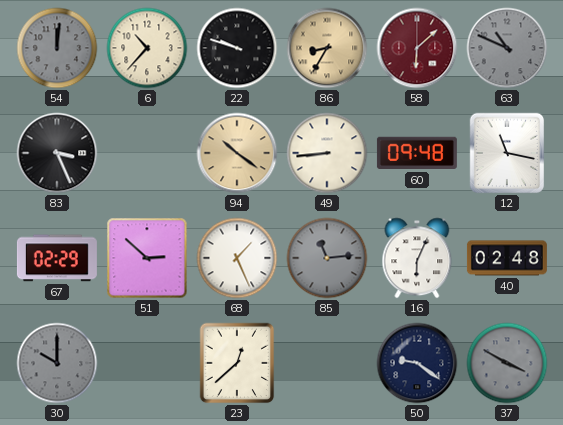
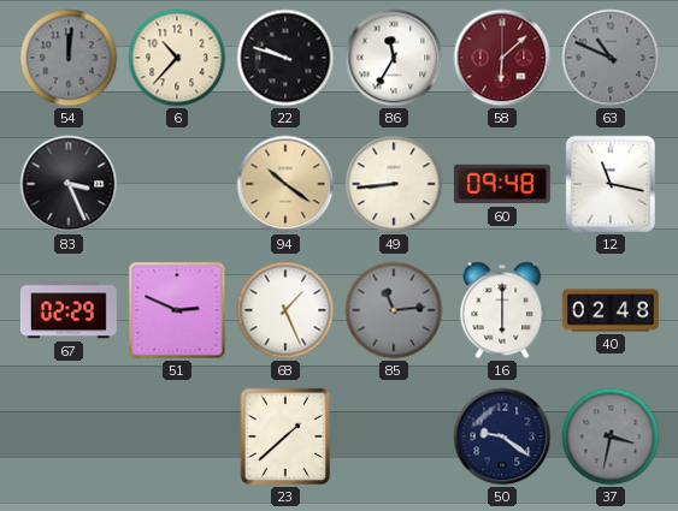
86: 8:35 -> 11:35 (394, 58)
86 dial: champagne -> white (394, 58)
51: 2:52 -> 2:49 (177, 310)
16: 6:04 -> 6:00 (502, 310)
30: 10:00 -> none (57, 363)
23: 12:38 -> 1:38 (285, 436)
37: 3:50 -> 3:32 (611, 436)
